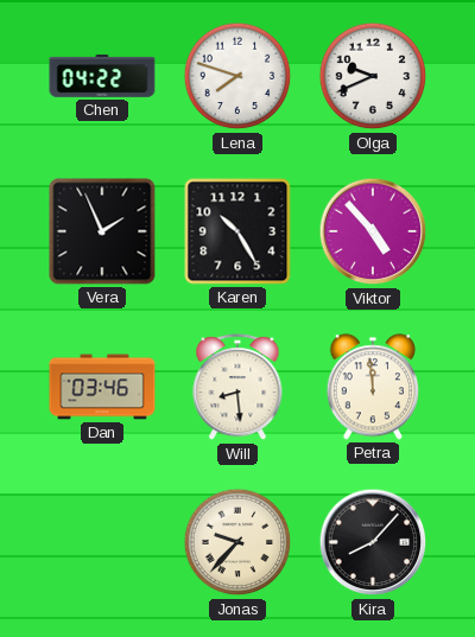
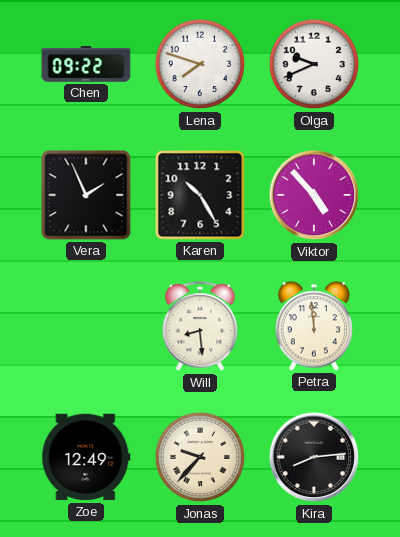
Chen: 04:22 -> 09:22 (86, 64)
Dan: 03:46 -> none (102, 387)
Zoe: none -> 12:49 (86, 457)
Kira: 8:07 -> 8:14 (314, 457)
